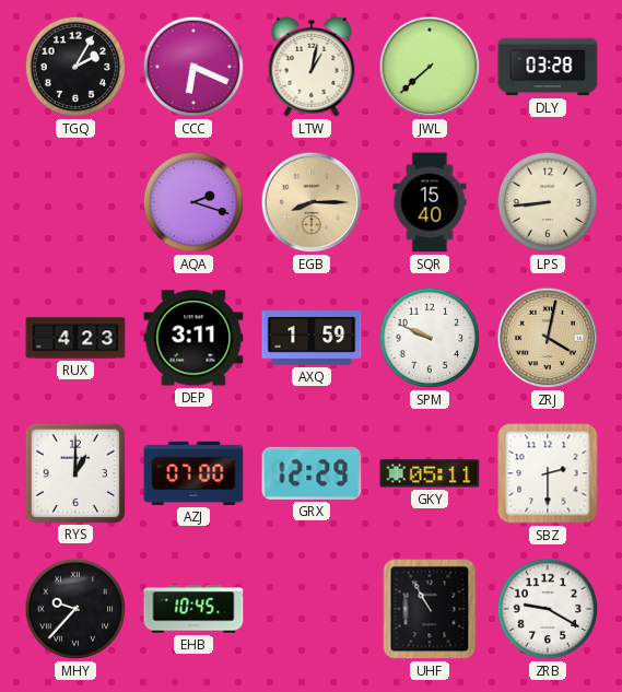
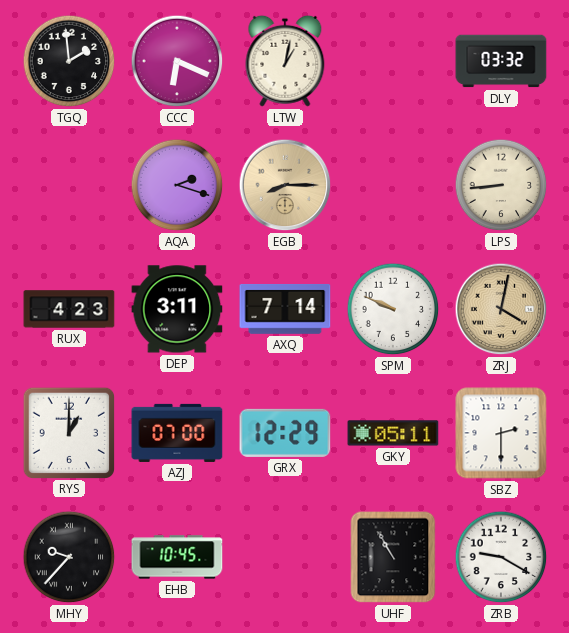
TGQ: 2:05 -> 1:59 (69, 61)
JWL: 7:38 -> none (430, 67)
DLY: 03:28 -> 03:32 (501, 61)
SQR: 15:40 -> none (430, 202)
AXQ: 1:59 -> 7:14 (285, 309)
